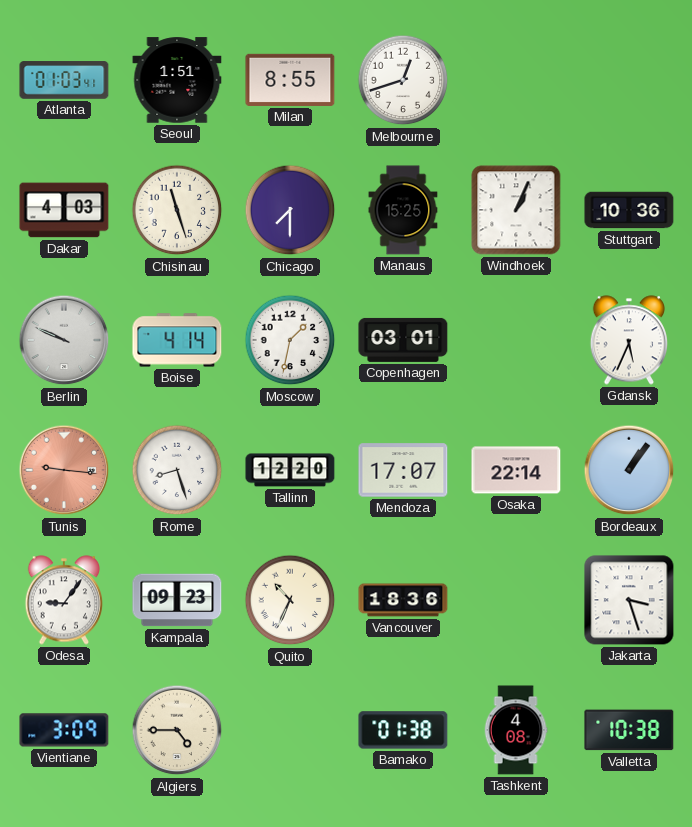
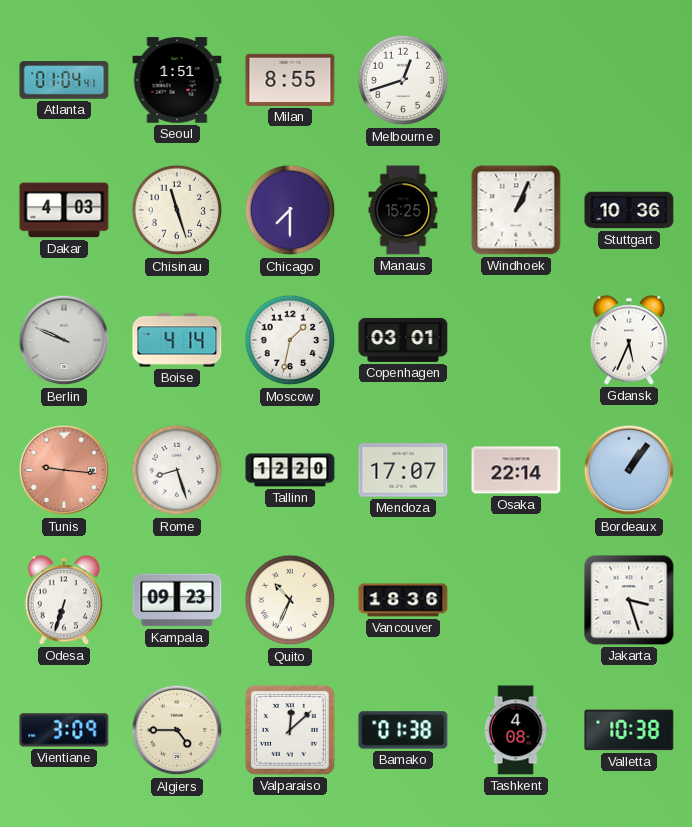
Atlanta: 01:03 -> 01:04 (64, 80)
Odesa: 9:06 -> 6:33 (63, 600)
Valparaiso: none -> 12:08 (290, 730)
